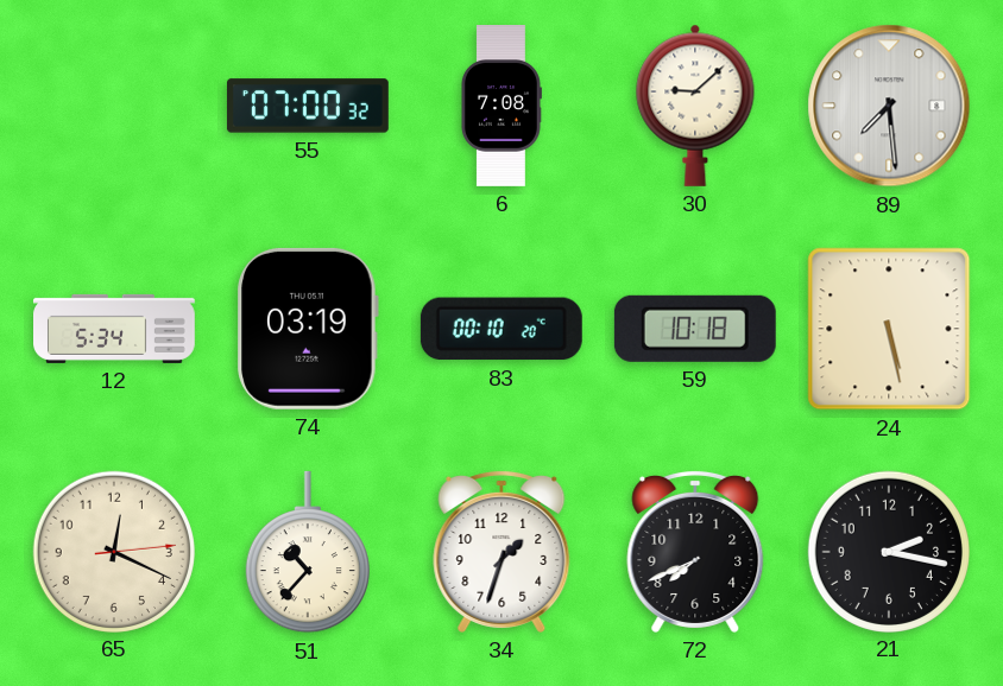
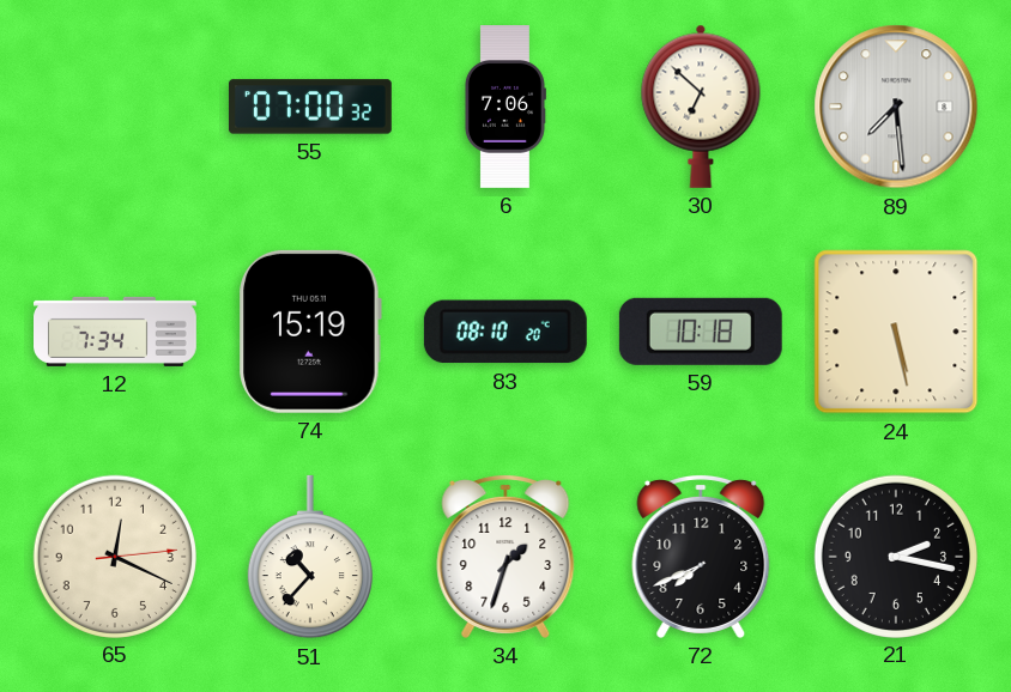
6: 7:08 -> 7:06 (504, 108)
30: 9:08 -> 6:52 (701, 107)
12: 5:34 -> 7:34 (116, 332)
74: 03:19 -> 15:19 (310, 332)
83: 00:10 -> 08:10 (505, 332)
